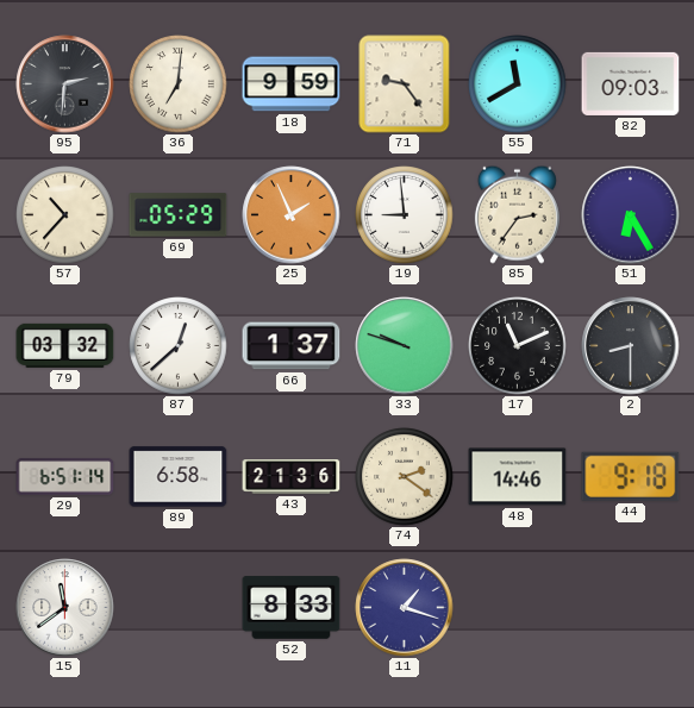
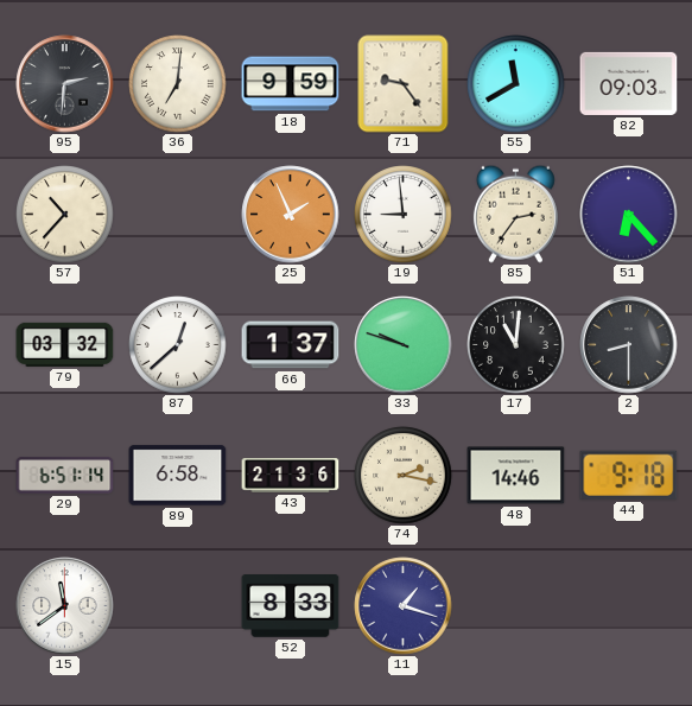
69: 05:29 -> none (179, 215)
51: 6:25 -> 6:23 (629, 215)
17: 11:11 -> 11:01 (516, 345)
74: 2:21 -> 2:17 (404, 476)
